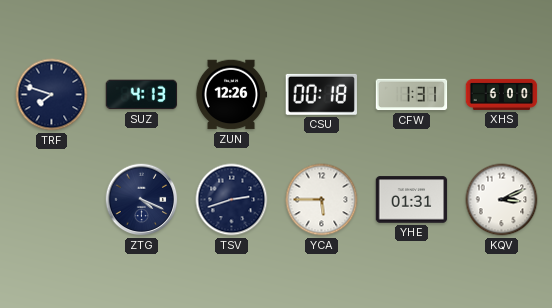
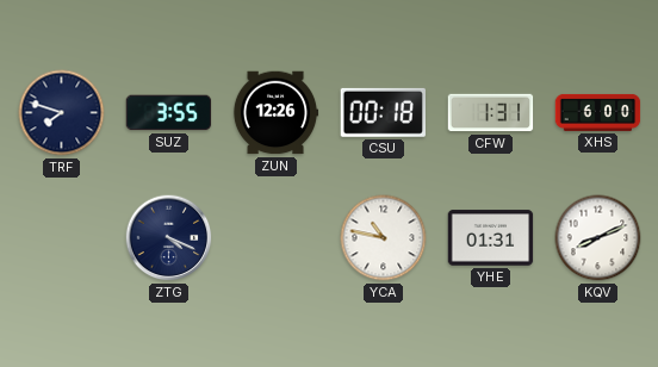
SUZ: 4:13 -> 3:55 (169, 113)
TSV: 2:42 -> none (232, 200)
YCA: 5:45 -> 10:47 (384, 238)
KQV: 3:11 -> 8:11 (598, 238)
